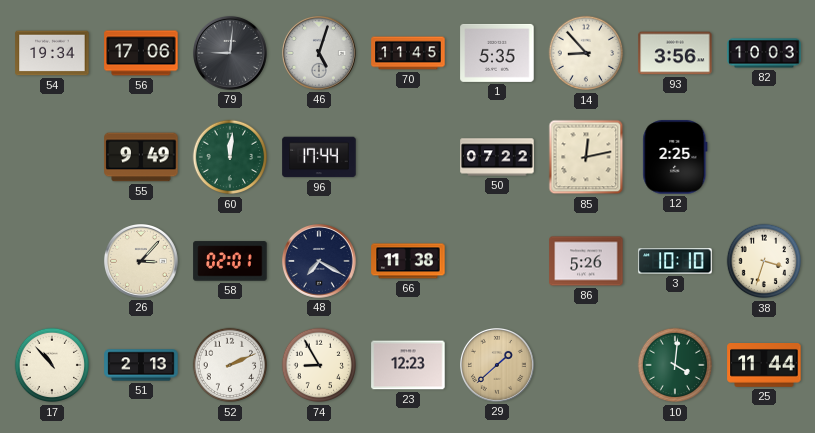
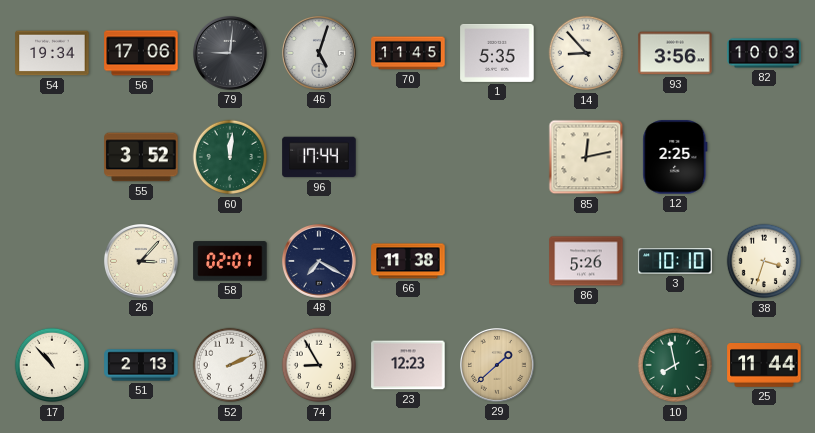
55: 9:49 -> 3:52 (141, 157)
50: 07:22 -> none (497, 157)
10: 4:01 -> 7:58 (675, 365)
